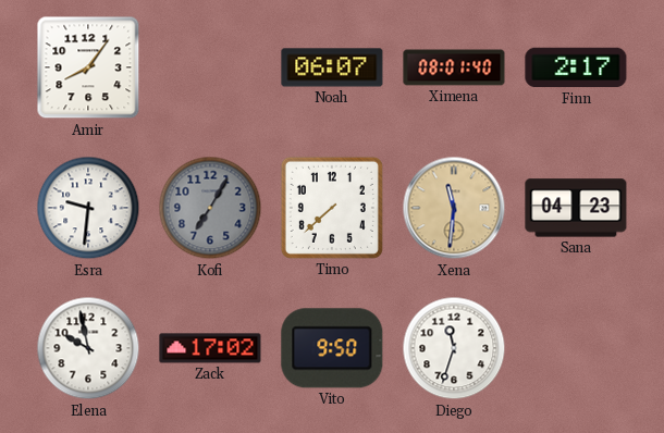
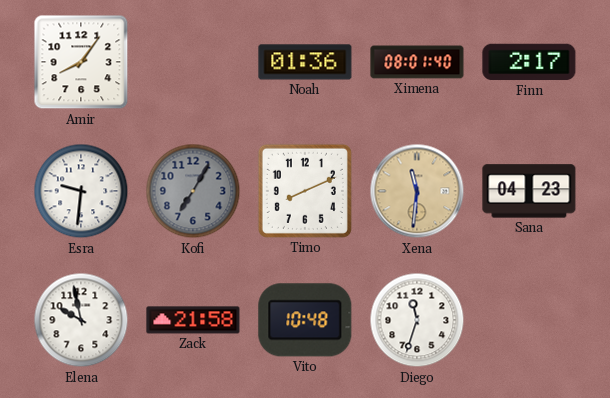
Noah: 06:07 -> 01:36 (305, 62)
Timo: 7:38 -> 8:11 (305, 191)
Zack: 17:02 -> 21:58 (193, 320)
Vito: 9:50 -> 10:48 (305, 320)
